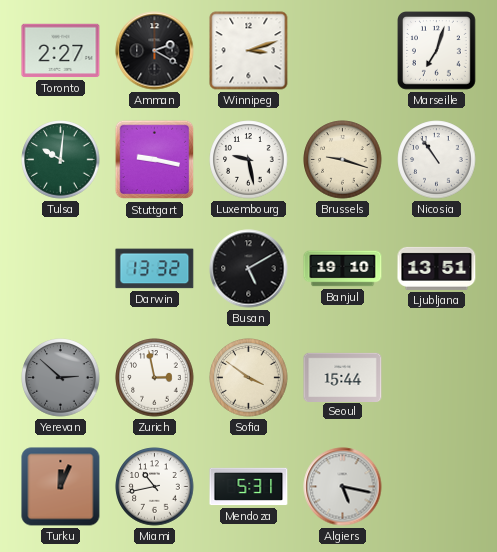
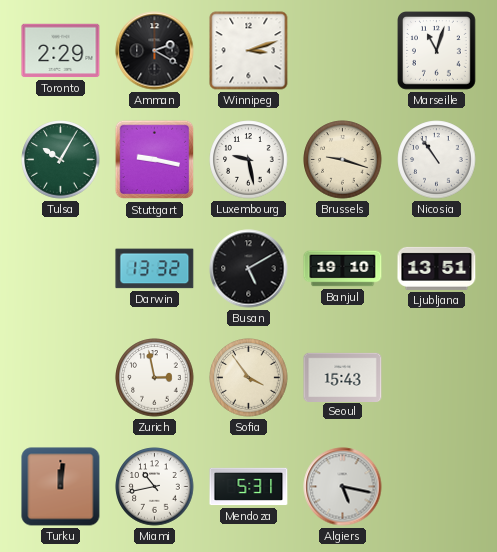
Toronto: 2:27 -> 2:29 (61, 51)
Marseille: 7:03 -> 11:03 (437, 51)
Tulsa: 10:01 -> 10:05 (61, 160)
Yerevan: 2:52 -> none (61, 378)
Sofia: 3:51 -> 3:54 (249, 378)
Seoul: 15:44 -> 15:43 (343, 377)
Turku: 12:04 -> 12:01 (61, 487)
